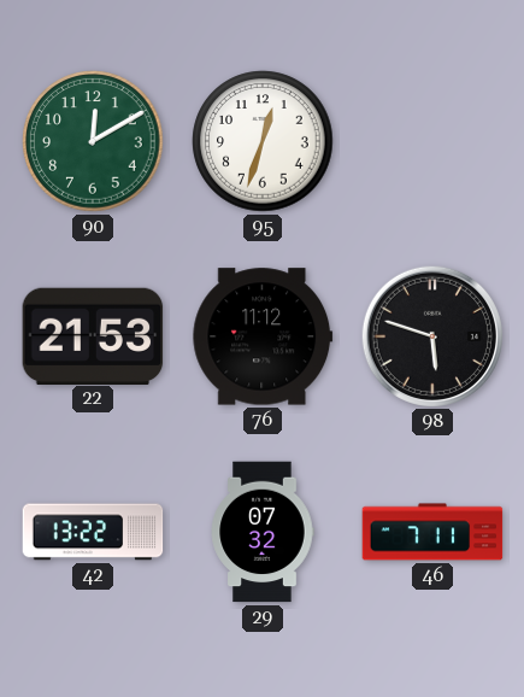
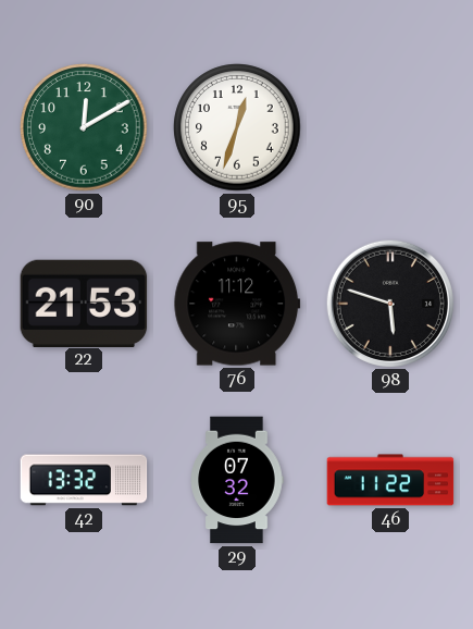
42: 13:22 -> 13:32 (84, 480)
46: 7:11 -> 11:22 (390, 480)
